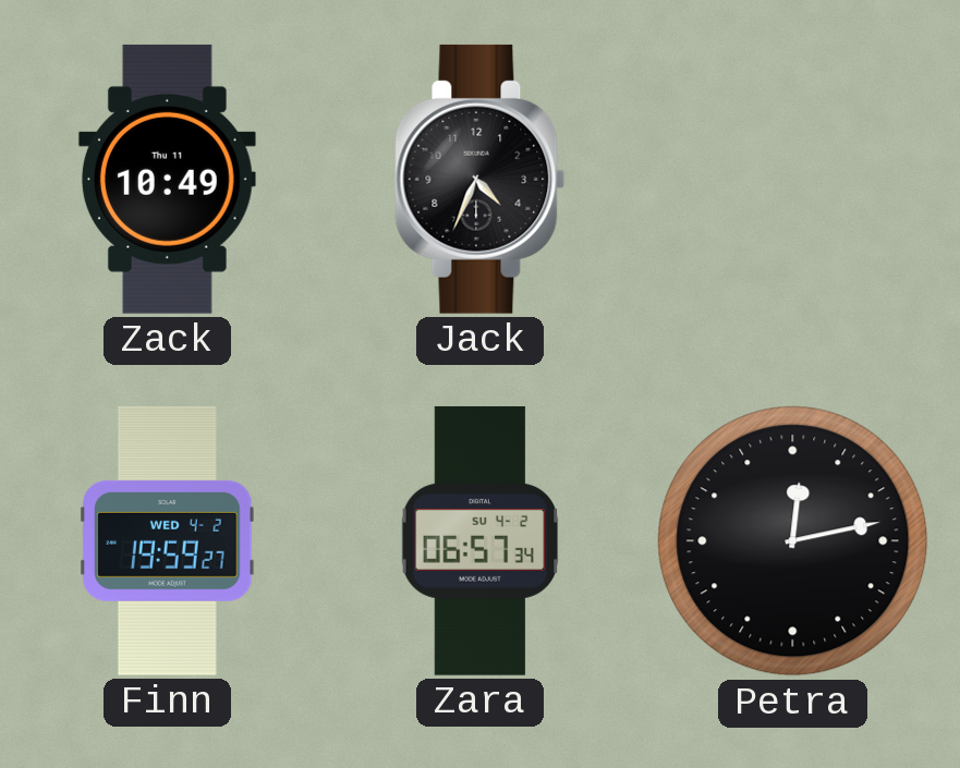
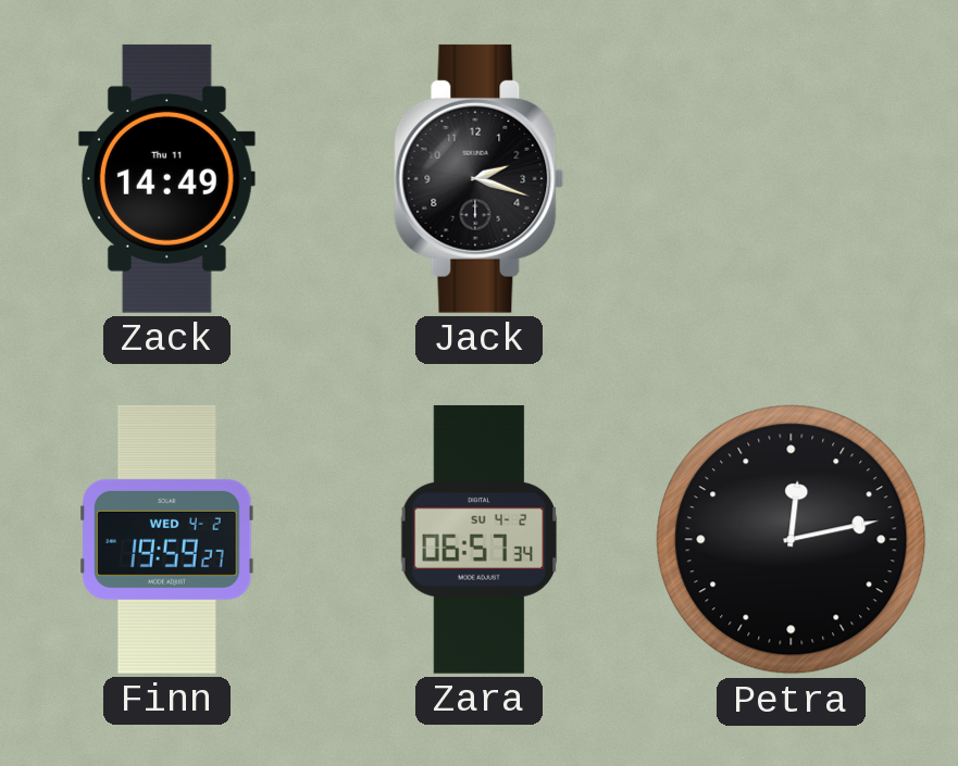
Zack: 10:49 -> 14:49 (166, 178)
Jack: 4:34 -> 2:18 (480, 178)
